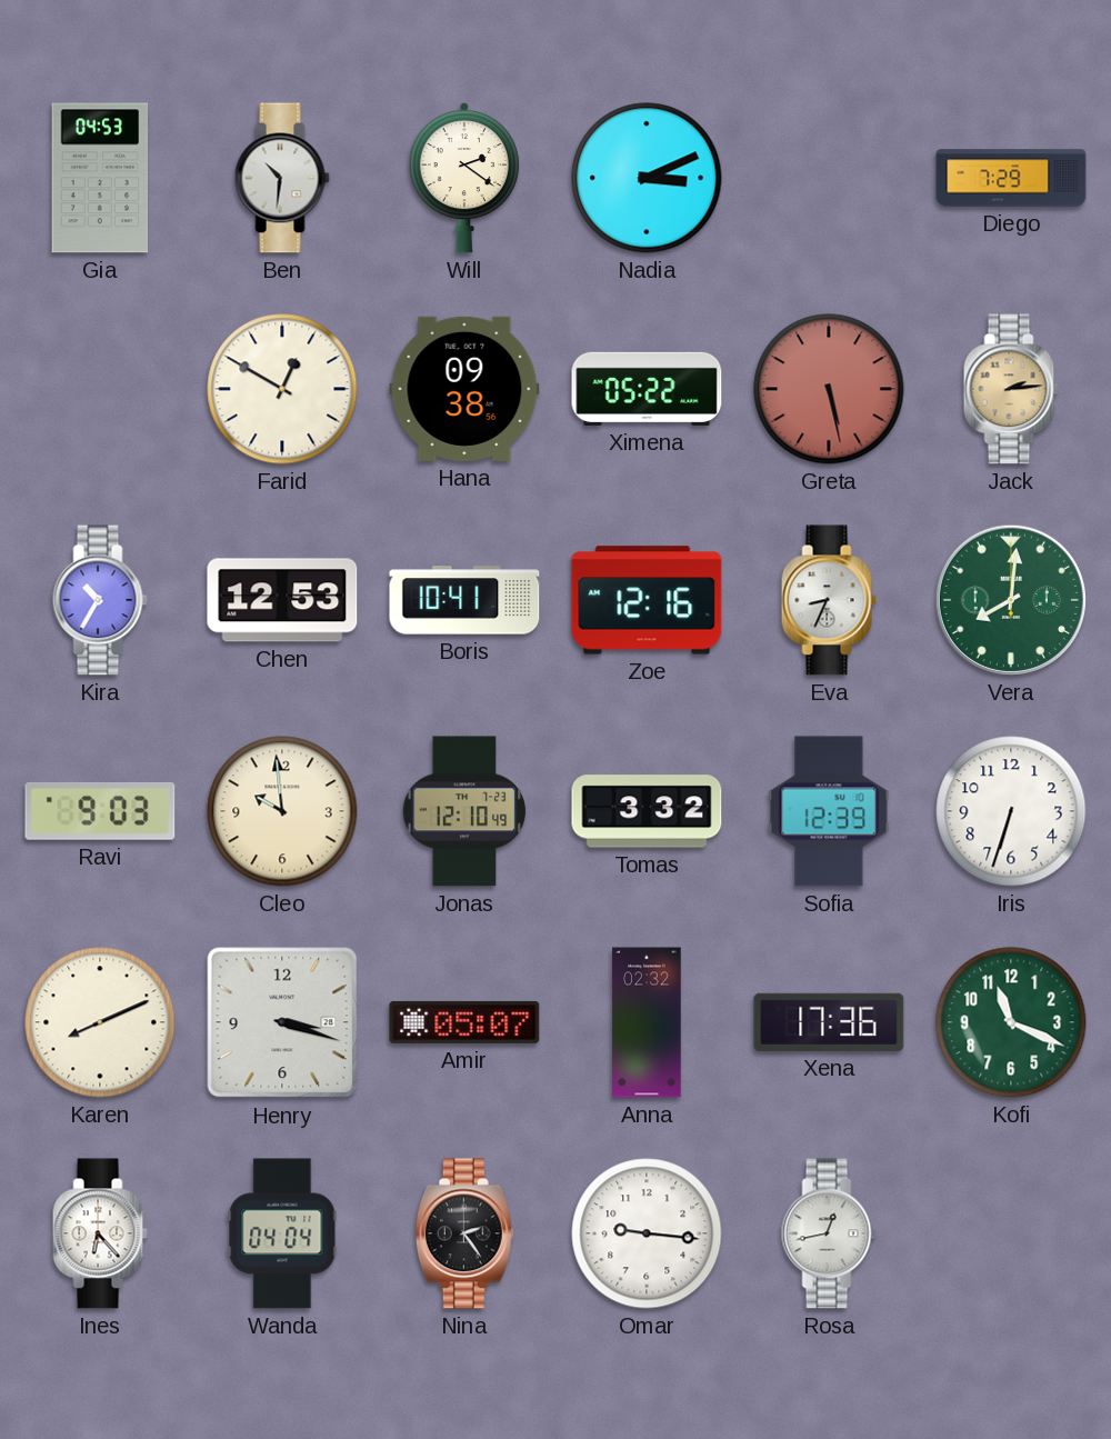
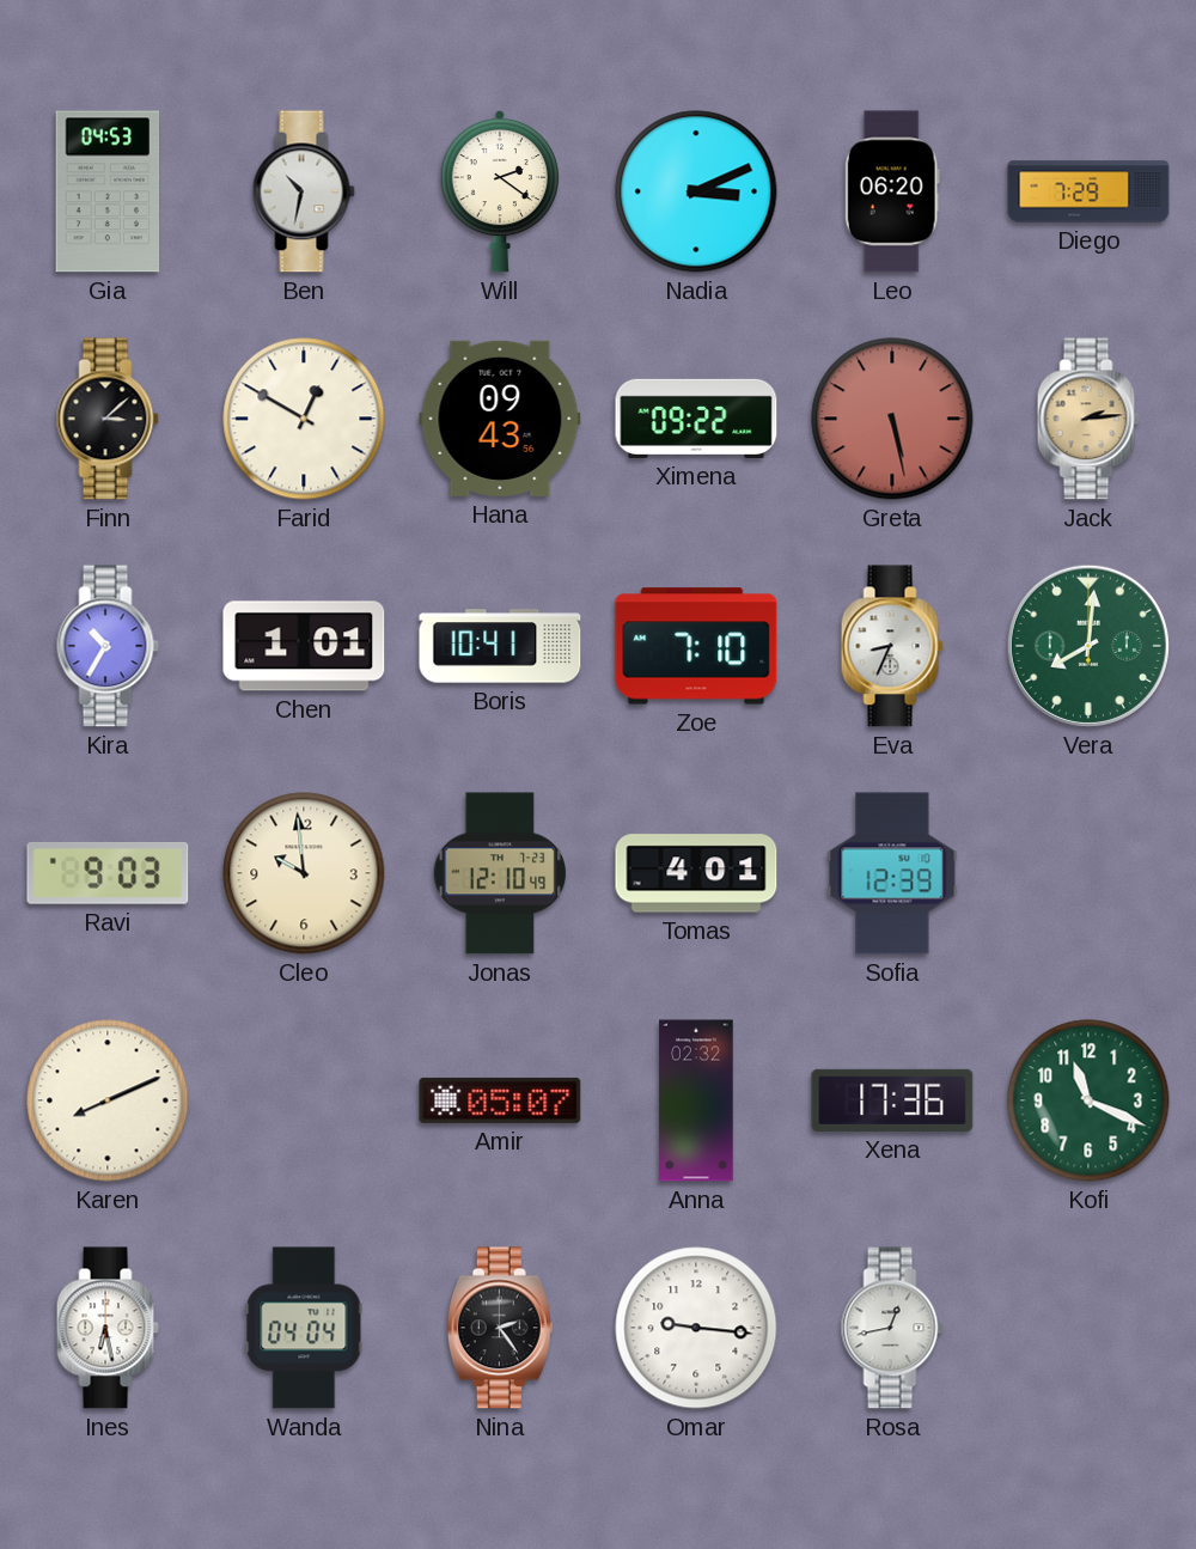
Ben: 10:31 -> 10:32 (304, 191)
Leo: none -> 06:20 (892, 191)
Finn: none -> 3:08 (108, 419)
Hana: 09:38 -> 09:43 (500, 419)
Ximena: 05:22 -> 09:22 (696, 419)
Chen: 12:53 -> 1:01 (304, 646)
Zoe: 12:16 -> 7:10 (696, 646)
Tomas: 3:32 -> 4:01 (696, 873)
Iris: 6:33 -> none (1011, 811)
Henry: 3:18 -> none (282, 1022)
Ines: 6:23 -> 6:28 (108, 1328)
